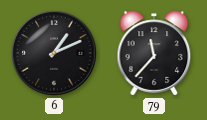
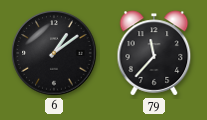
6: 1:11 -> 1:09 (54, 53)
